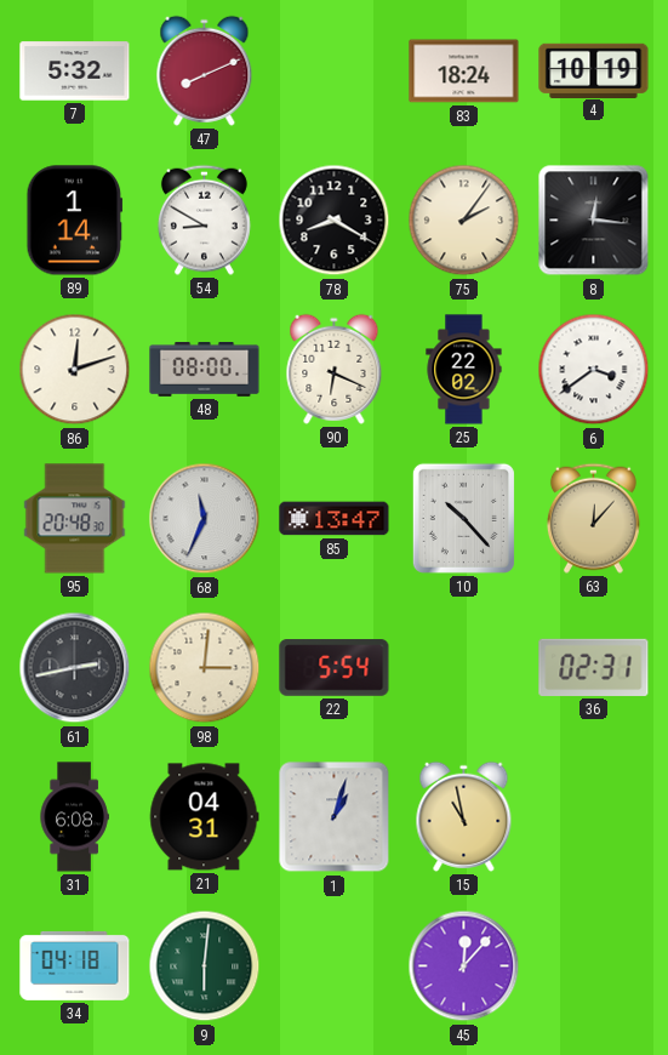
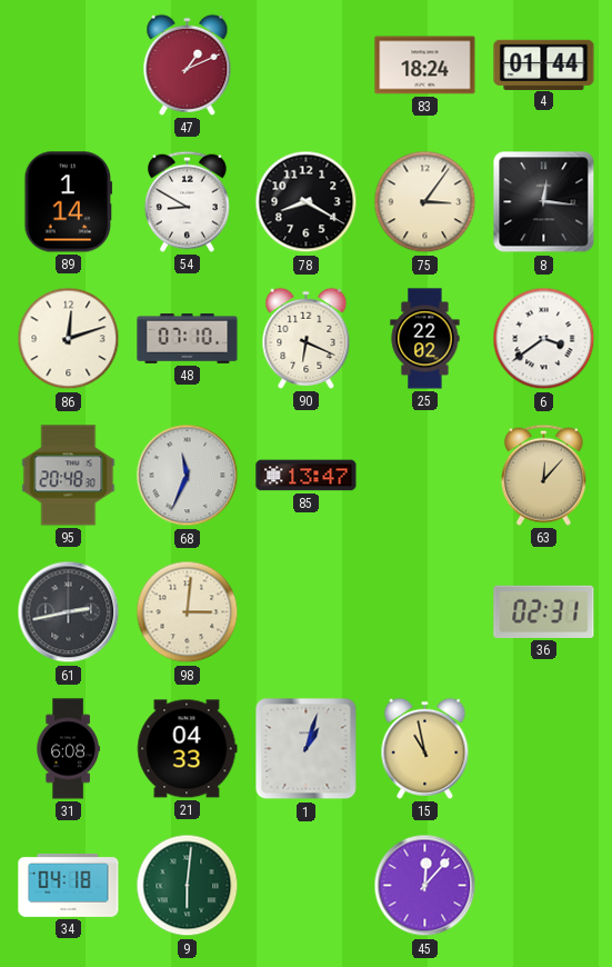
7: 5:32 -> none (75, 72)
47: 8:11 -> 1:11 (188, 64)
4: 10:19 -> 01:44 (544, 64)
75: 2:06 -> 3:06 (425, 202)
48: 08:00 -> 07:10 (188, 339)
10: 10:23 -> none (463, 518)
22: 5:54 -> none (335, 668)
21: 04:31 -> 04:33 (187, 749)
